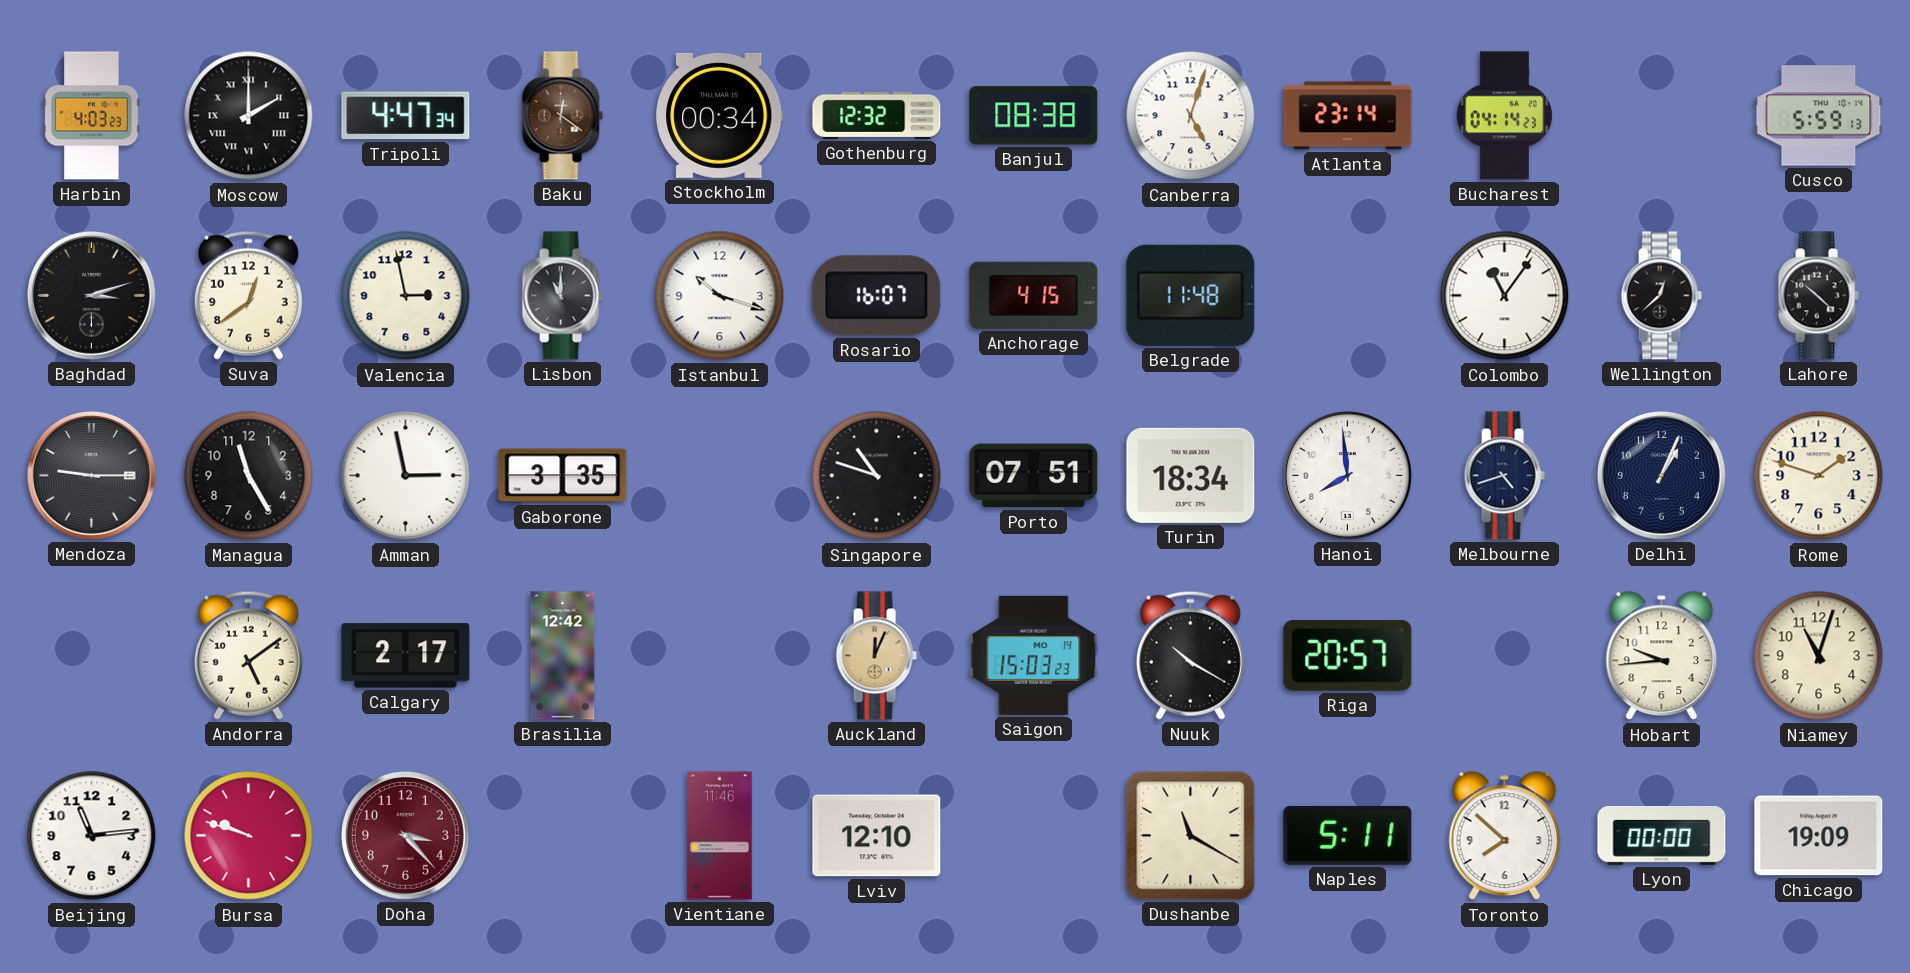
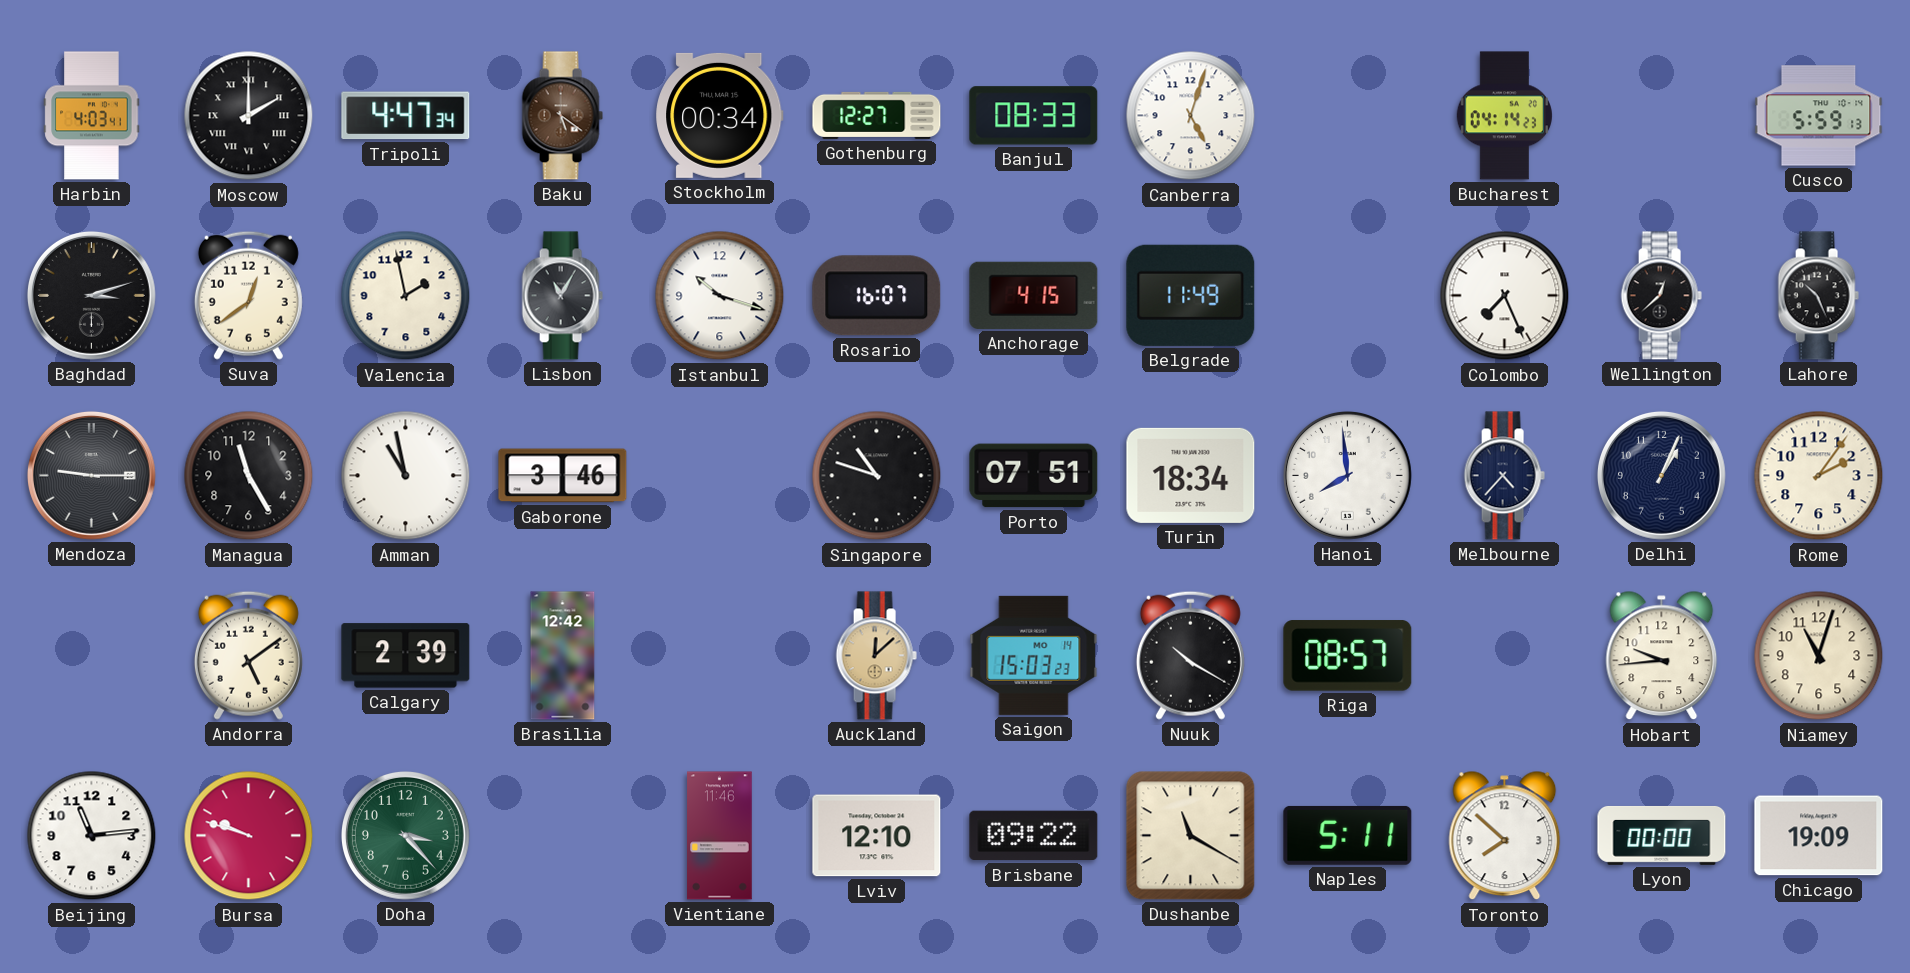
Harbin: 4:03:23 -> 4:03:41 (92, 116)
Baku: 12:21 -> 5:21 (562, 116)
Gothenburg: 12:32 -> 12:27 (877, 115)
Banjul: 08:38 -> 08:33 (1034, 116)
Atlanta: 23:14 -> none (1348, 116)
Valencia: 2:58 -> 1:58 (406, 296)
Lisbon: 11:00 -> 11:05 (562, 296)
Belgrade: 11:48 -> 11:49 (1191, 295)
Colombo: 11:06 -> 7:26 (1505, 296)
Lahore: 10:22 -> 10:26 (1818, 296)
Amman: 2:58 -> 10:58 (406, 476)
Gaborone: 3:35 -> 3:46 (563, 476)
Melbourne: 4:42 -> 4:37 (1504, 476)
Rome: 1:48 -> 2:06 (1819, 476)
Calgary: 2:17 -> 2:39 (406, 656)
Auckland: 12:04 -> 12:08 (876, 656)
Riga: 20:57 -> 08:57 (1348, 656)
Doha dial: burgundy -> green (405, 835)
Brisbane: none -> 09:22 (1034, 836)
